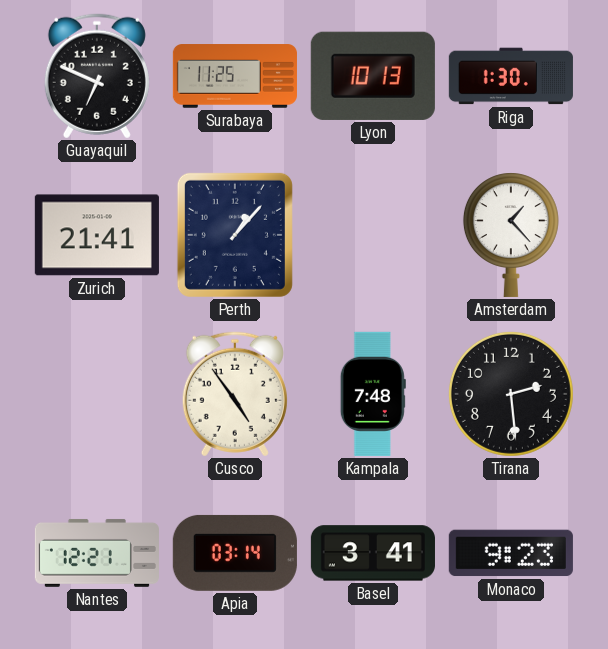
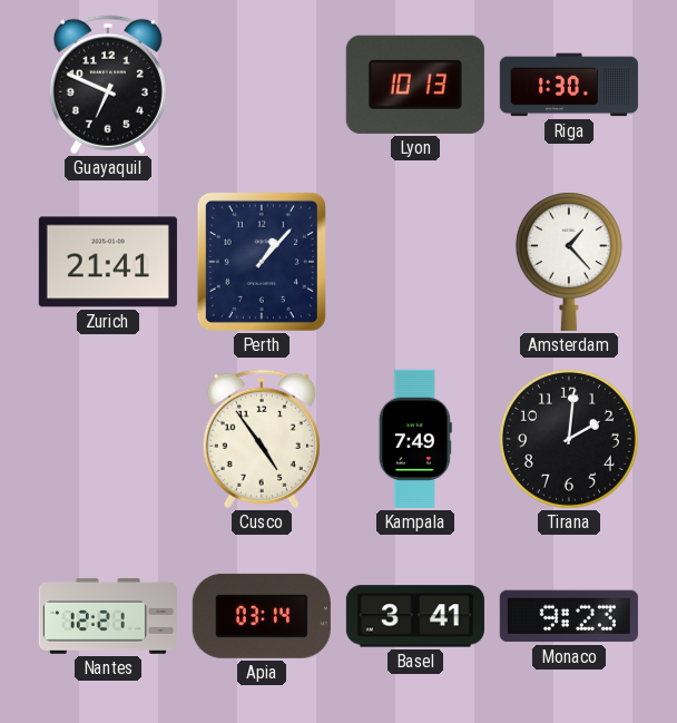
Surabaya: 11:25 -> none (235, 76)
Kampala: 7:48 -> 7:49 (415, 439)
Tirana: 2:29 -> 2:01 (569, 439)
